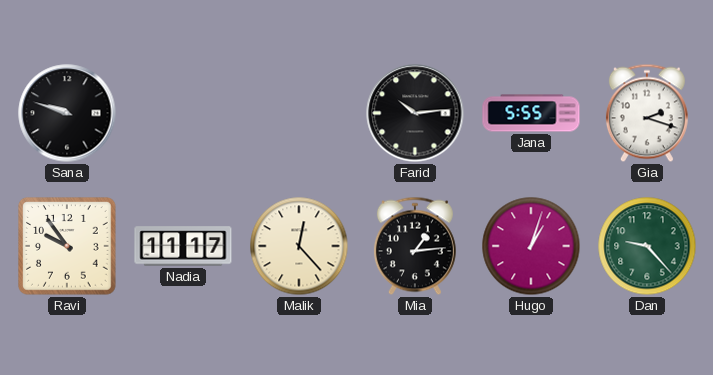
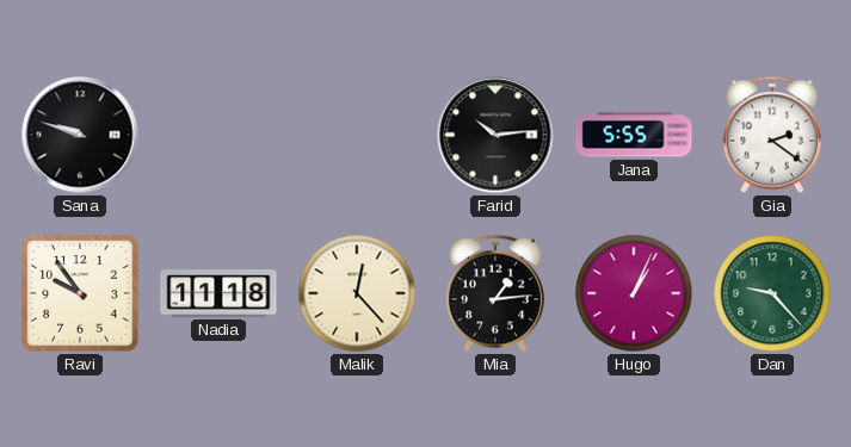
Gia: 2:18 -> 2:21 (772, 135)
Nadia: 11:17 -> 11:18 (218, 293)
Hugo: 1:03 -> 1:04 (634, 293)
